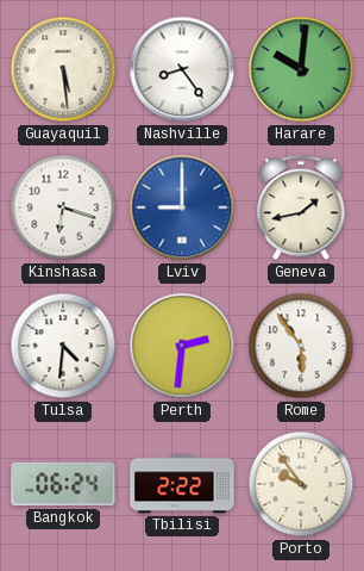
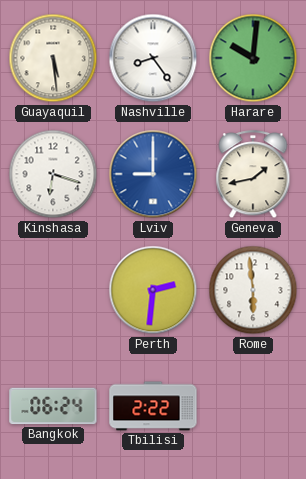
Tulsa: 4:31 -> none (63, 346)
Rome: 5:54 -> 5:59 (253, 290)
Porto: 9:54 -> none (301, 484)
